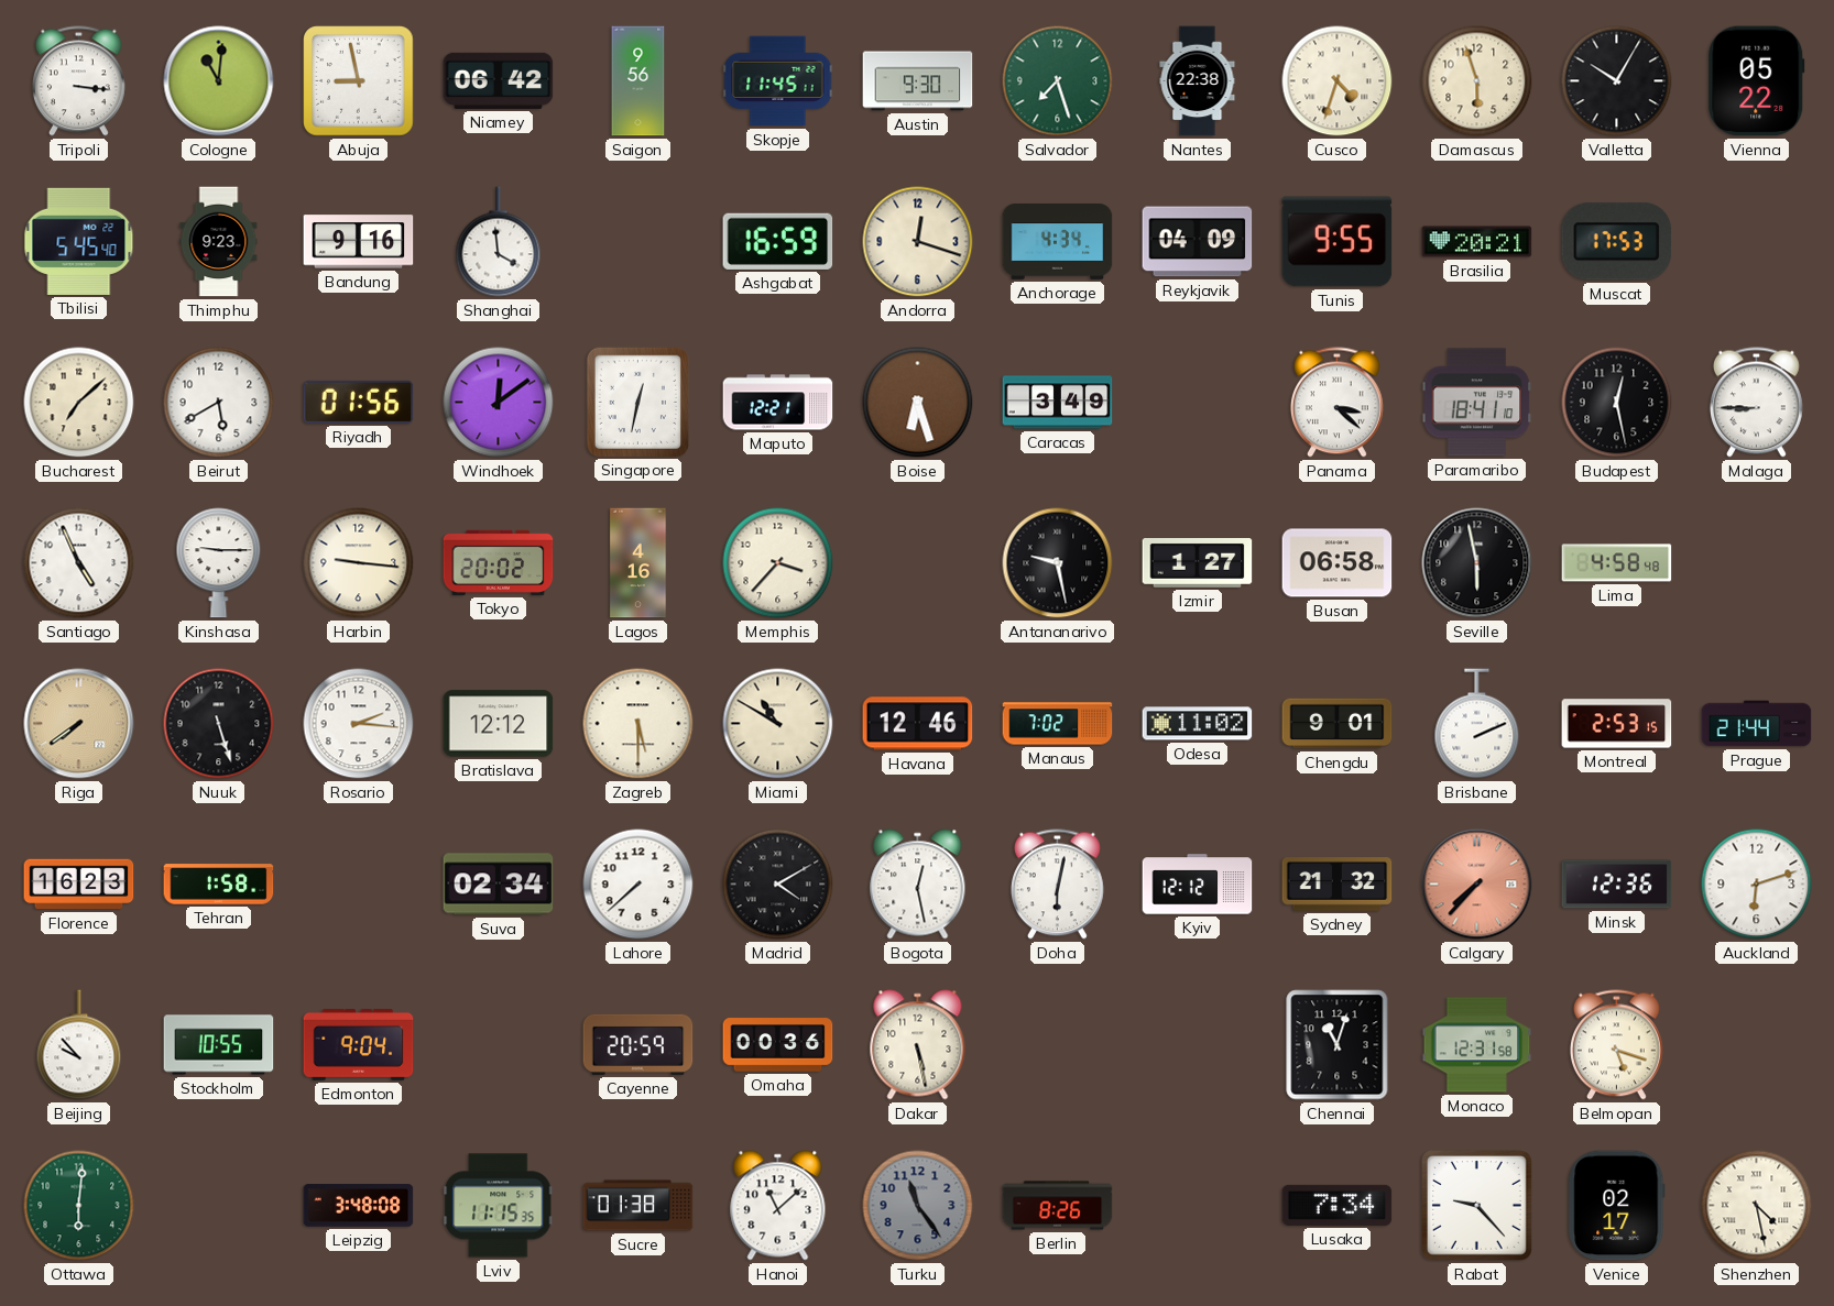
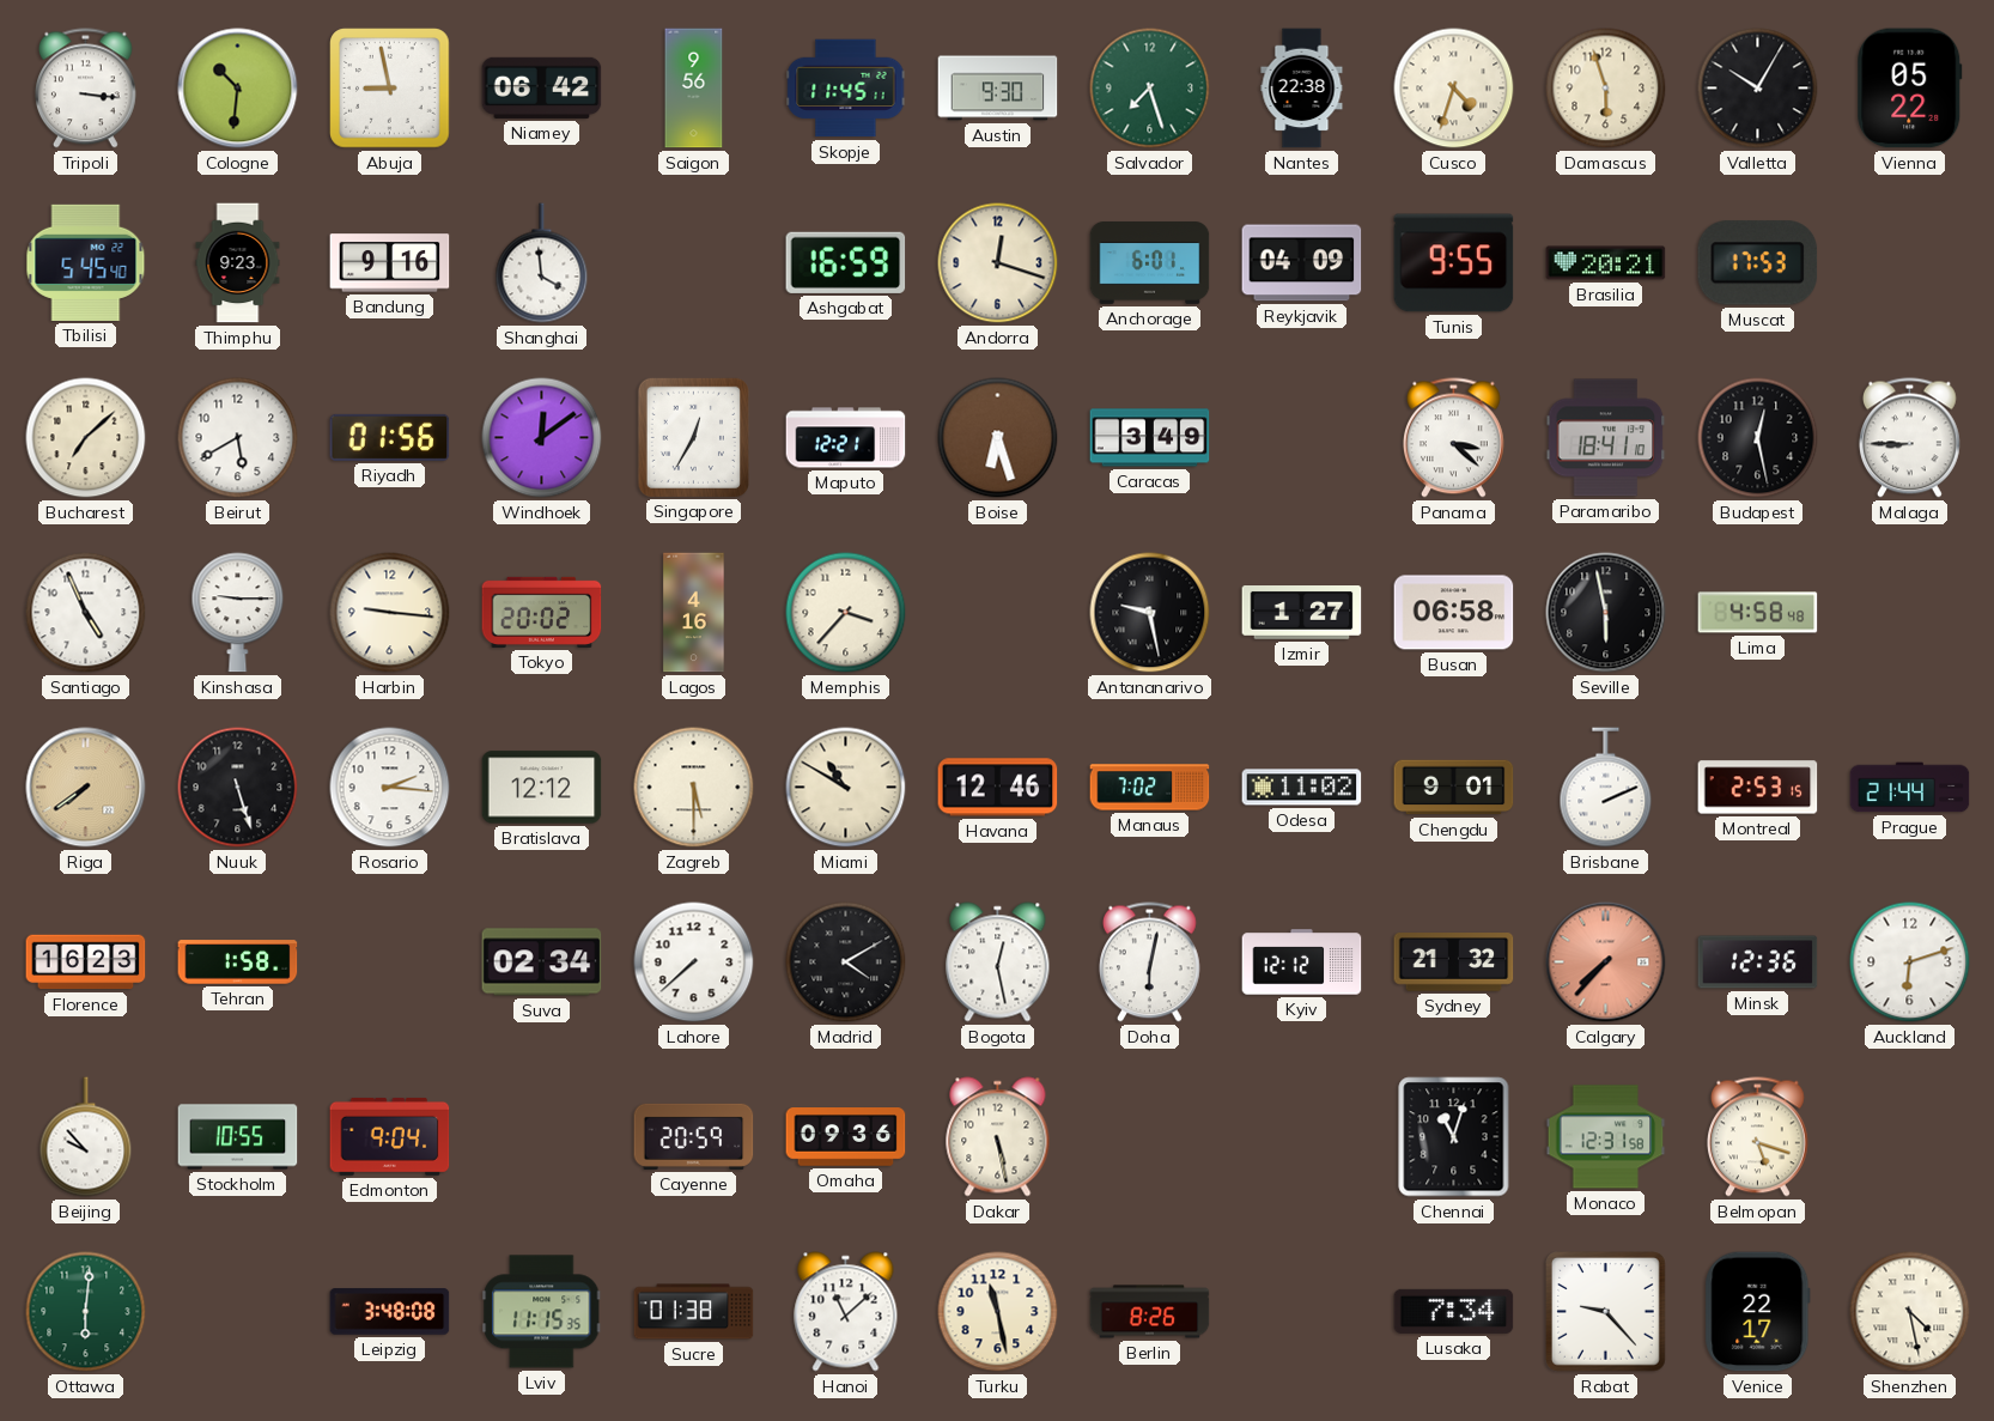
Cologne: 11:01 -> 10:31 (238, 89)
Anchorage: 4:34 -> 6:01 (1150, 263)
Singapore: 12:32 -> 12:35 (693, 437)
Omaha: 00:36 -> 09:36 (846, 1137)
Turku: 11:24 -> 11:28 (998, 1312)
Turku dial: grey -> cream (998, 1312)
Venice: 02:17 -> 22:17 (1758, 1312)
